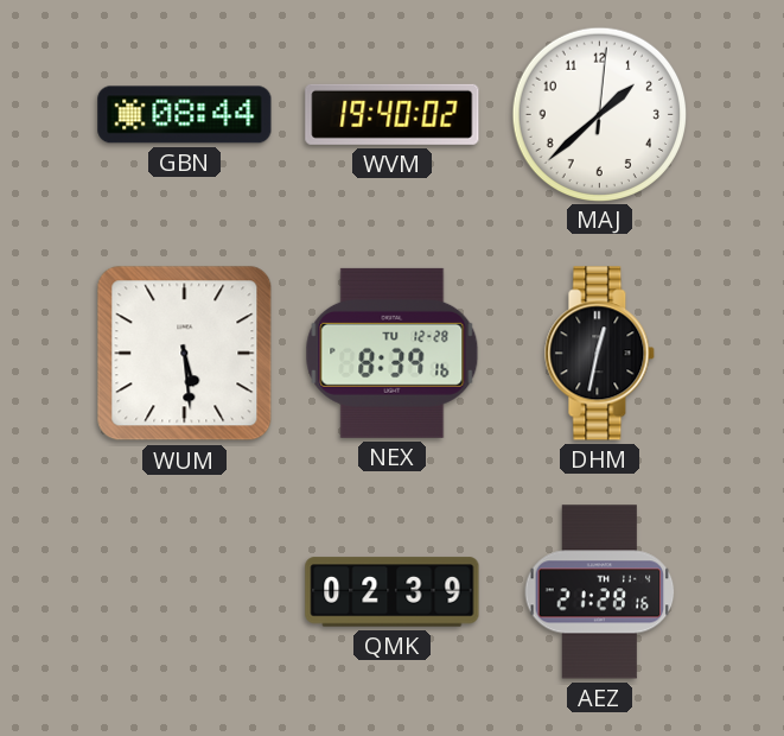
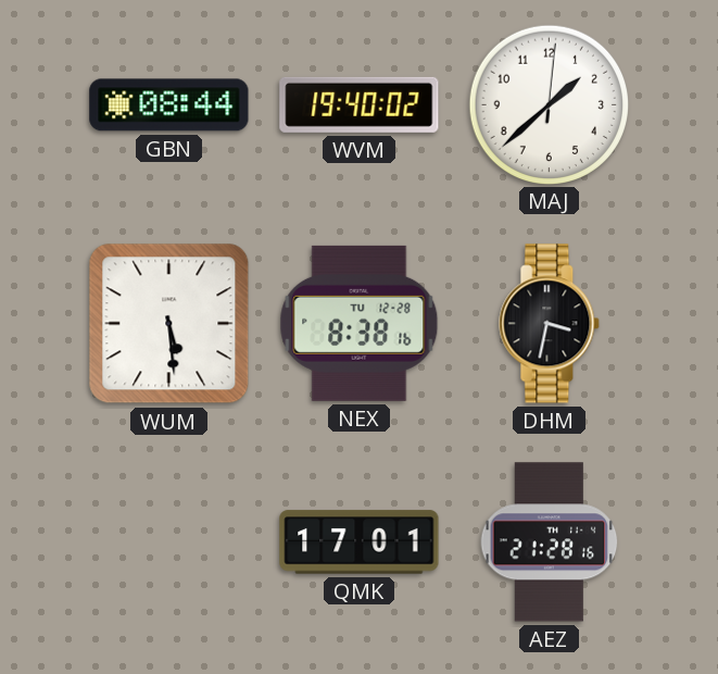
NEX: 8:39 -> 8:38 (360, 323)
DHM: 12:32 -> 3:32 (550, 324)
QMK: 02:39 -> 17:01 (360, 542)
